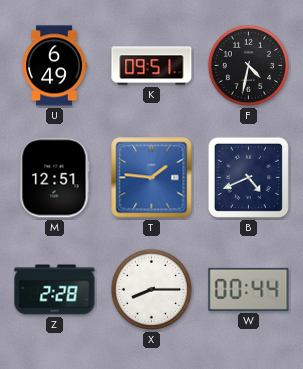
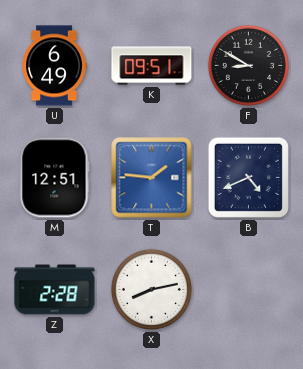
F: 4:32 -> 8:50 (248, 65)
X: 8:15 -> 8:13 (151, 289)
W: 00:44 -> none (249, 289)
